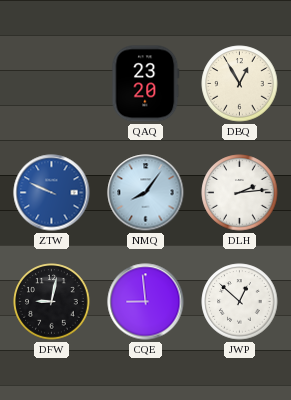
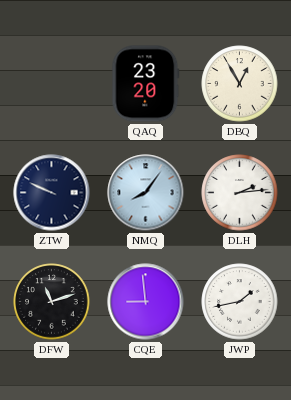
ZTW dial: blue -> navy (52, 193)
DFW: 9:02 -> 11:12 (52, 302)
JWP: 12:52 -> 1:43 (240, 302)
